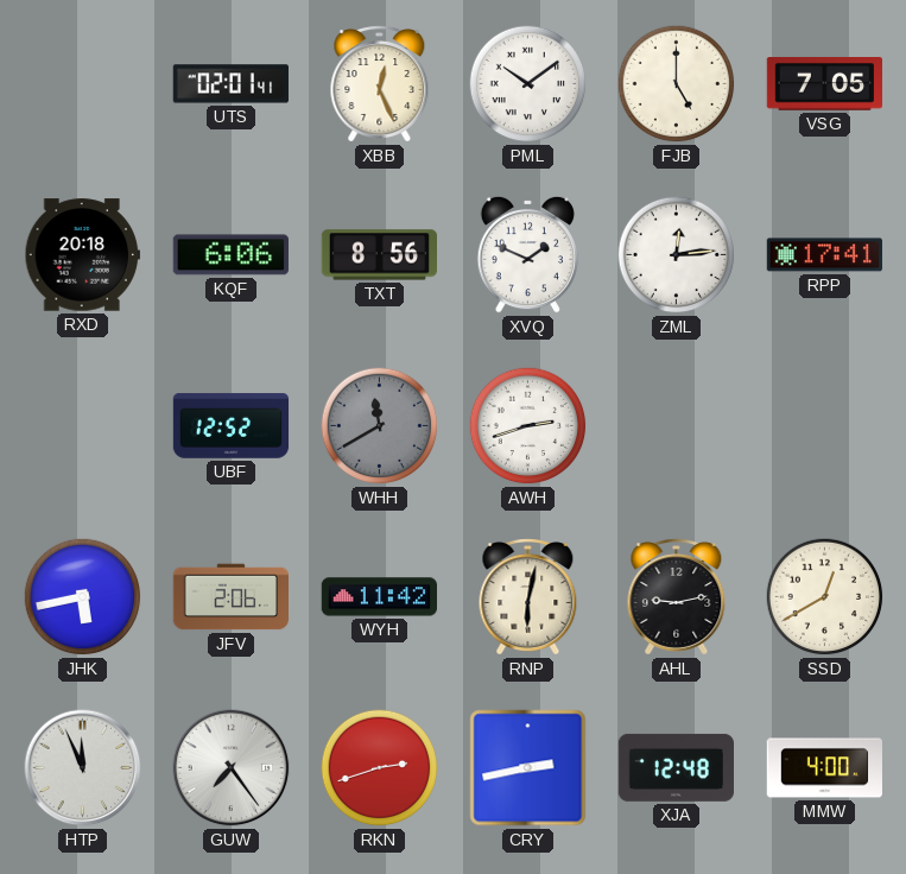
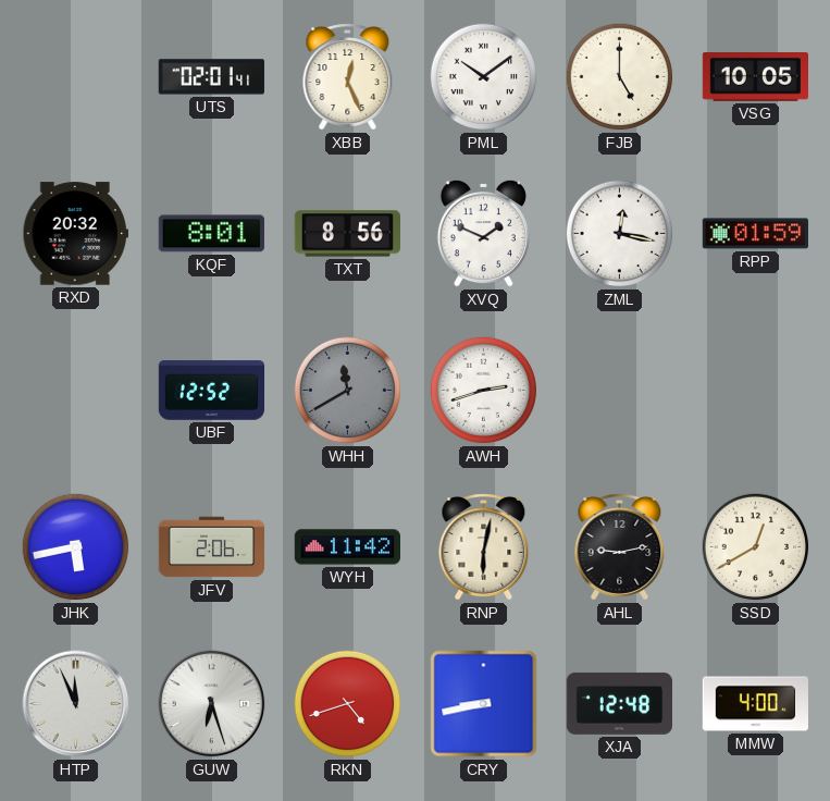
VSG: 7:05 -> 10:05 (755, 77)
RXD: 20:18 -> 20:32 (75, 234)
KQF: 6:06 -> 8:01 (211, 234)
ZML: 12:14 -> 12:17 (620, 234)
RPP: 17:41 -> 01:59 (755, 234)
GUW: 7:24 -> 6:27 (212, 704)
RKN: 2:42 -> 4:42 (348, 704)
CRY: 2:43 -> 8:43 (484, 704)
